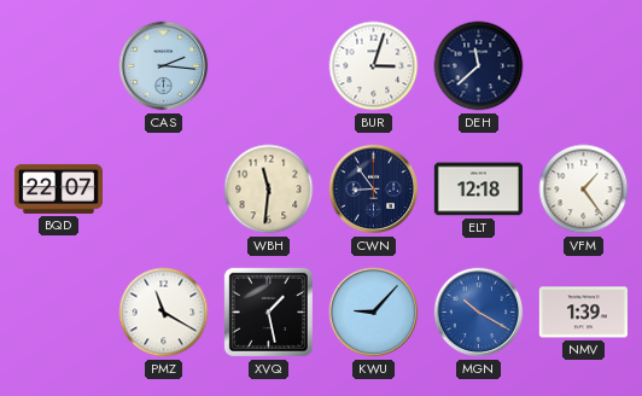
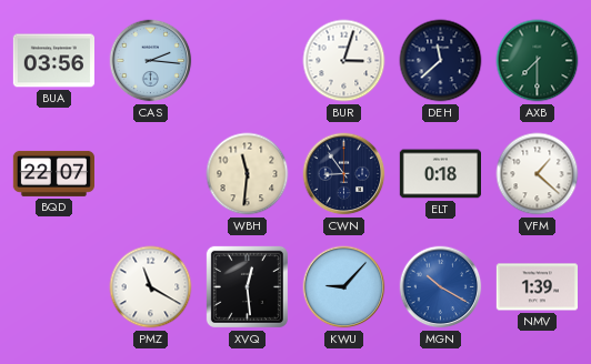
BUA: none -> 03:56 (53, 61)
AXB: none -> 7:30 (538, 61)
ELT: 12:18 -> 0:18 (440, 174)
VFM: 1:24 -> 1:22 (538, 174)
XVQ: 1:28 -> 12:29 (247, 286)
